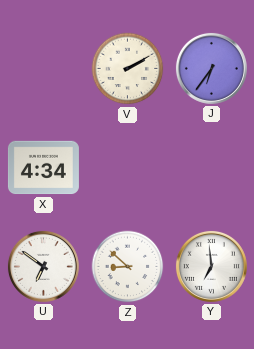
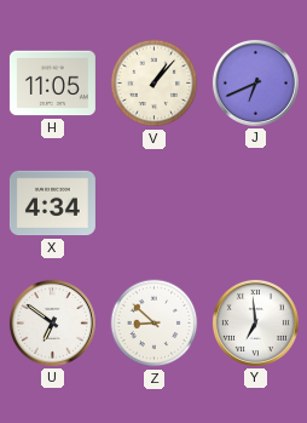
H: none -> 11:05 (52, 84)
V: 2:10 -> 1:07 (155, 84)
J: 6:36 -> 6:41 (255, 82)
